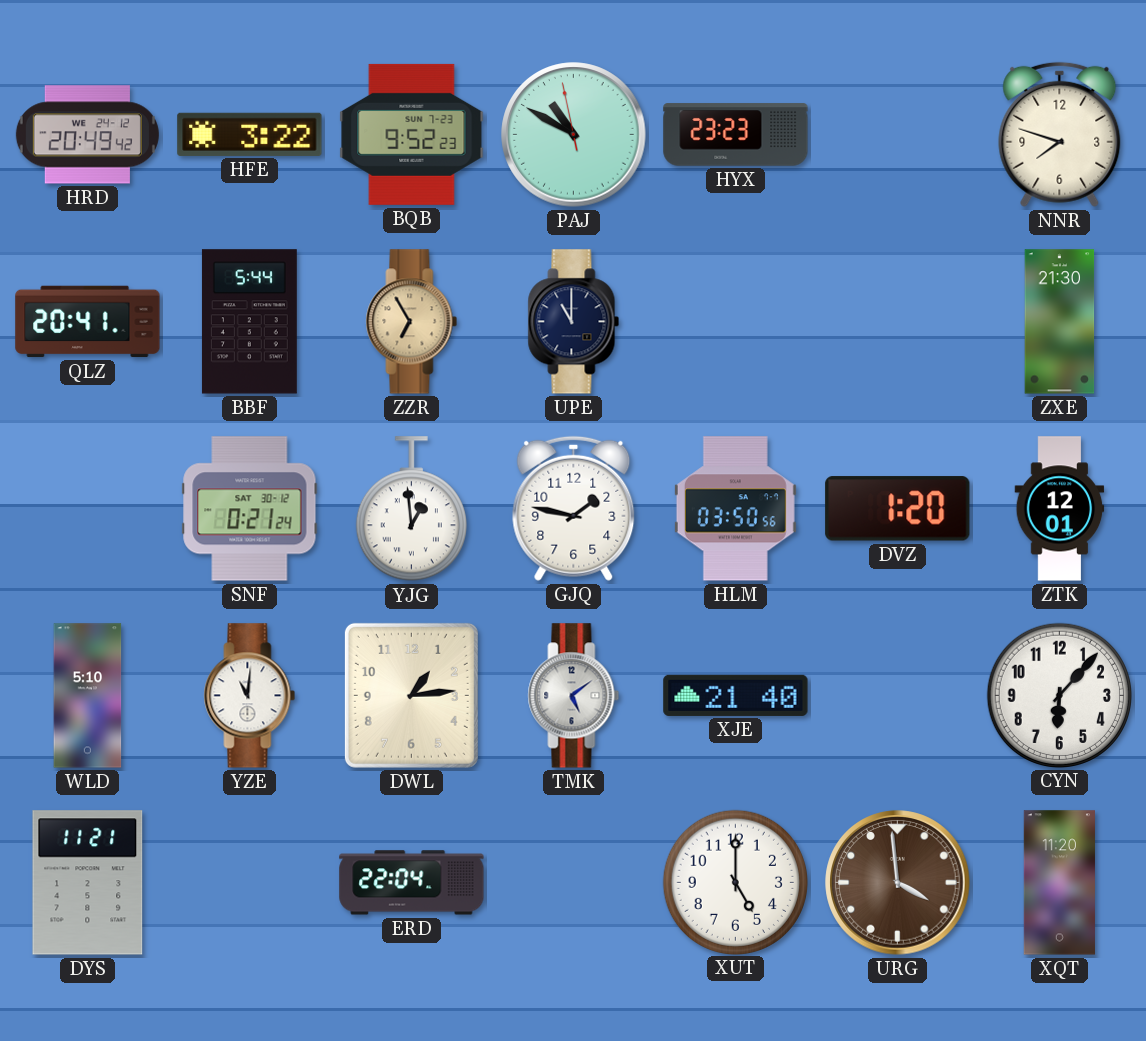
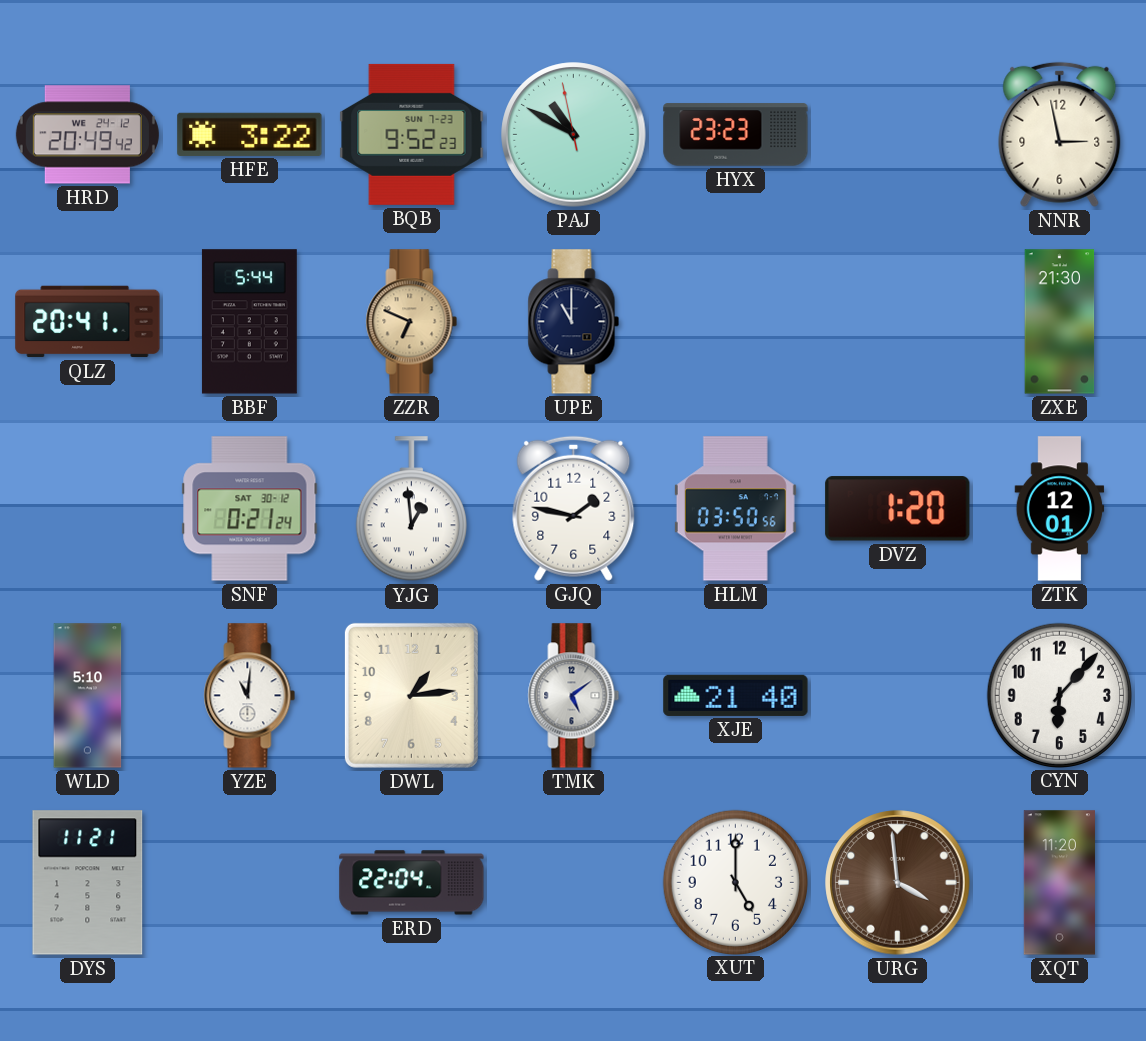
NNR: 7:48 -> 2:58 (1060, 134)
ZZR: 6:55 -> 6:49 (412, 322)
